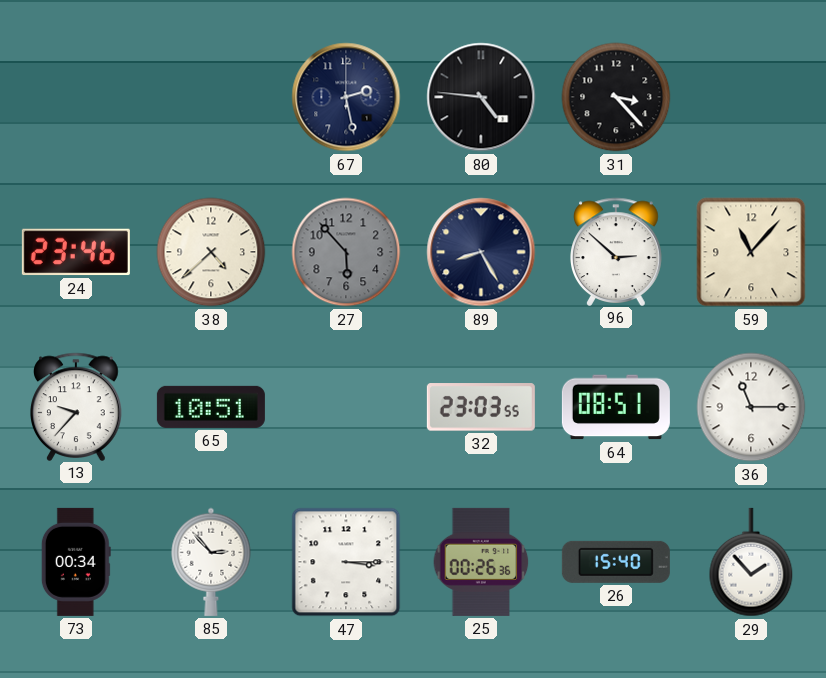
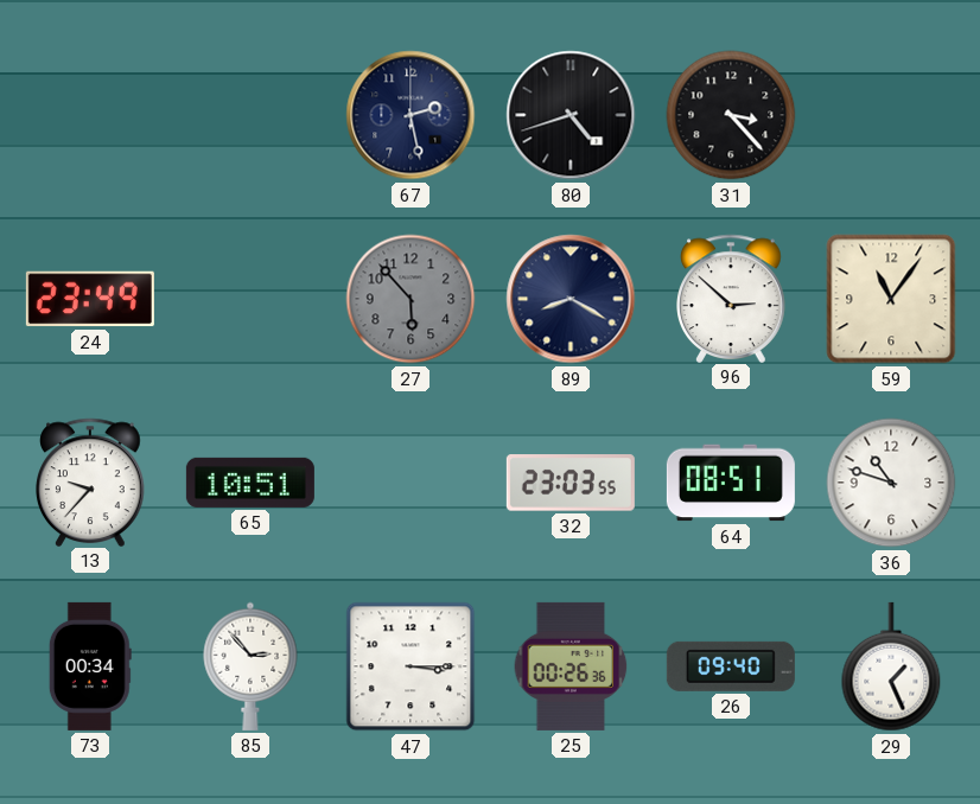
80: 4:46 -> 4:42 (571, 115)
24: 23:46 -> 23:49 (90, 299)
38: 4:38 -> none (211, 252)
89: 8:25 -> 8:20 (571, 299)
59: 11:07 -> 11:06 (891, 299)
36: 11:15 -> 10:48 (891, 483)
26: 15:40 -> 09:40 (731, 666)
29: 1:53 -> 1:26 (891, 666)
